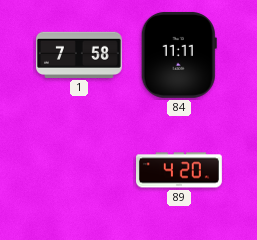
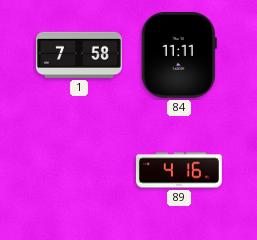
89: 4:20 -> 4:16 (180, 170)
